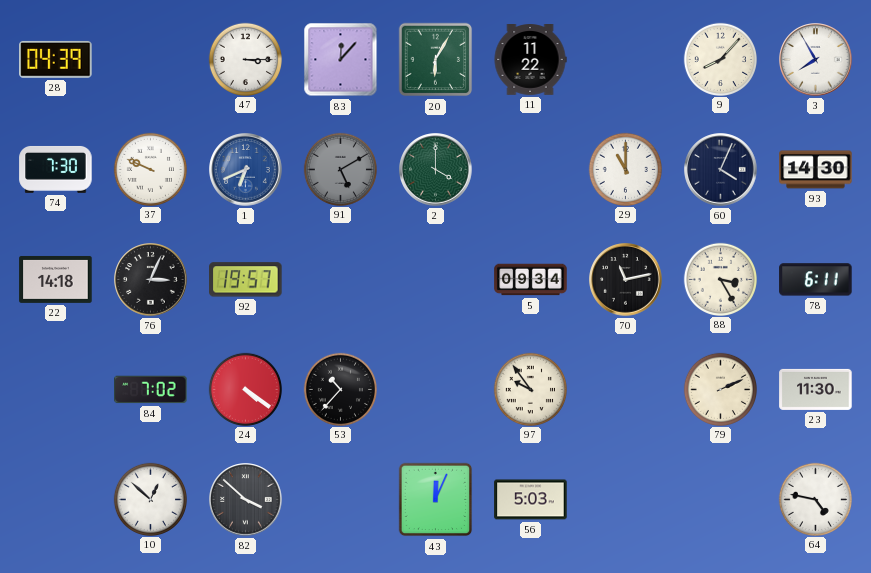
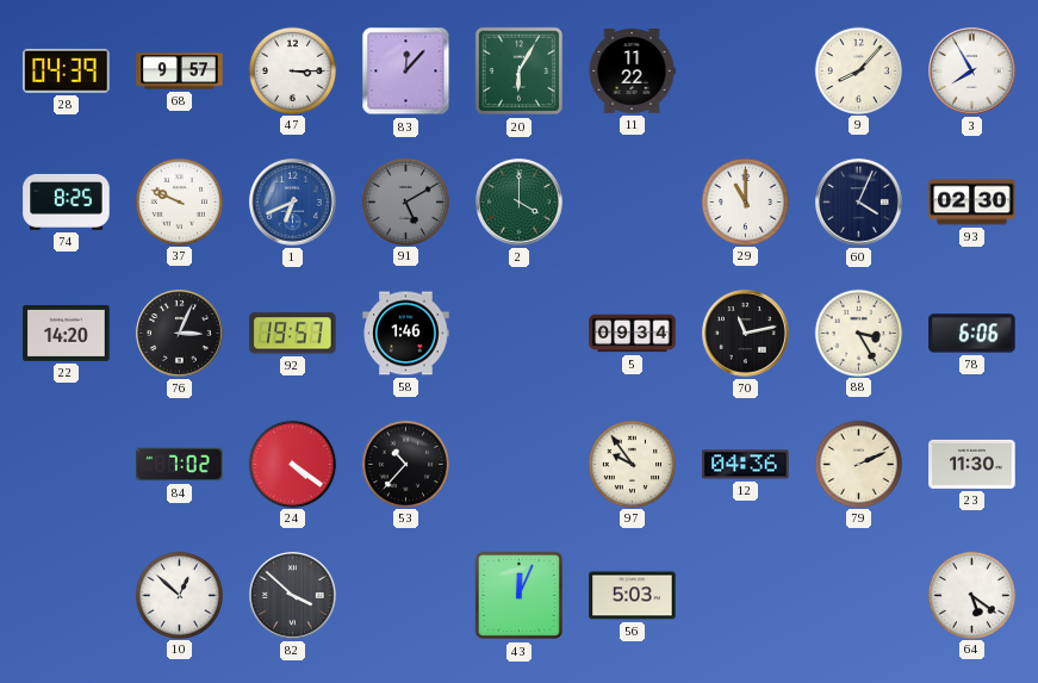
68: none -> 9:57 (180, 72)
74: 7:30 -> 8:25 (67, 201)
93: 14:30 -> 02:30 (972, 203)
22: 14:18 -> 14:20 (67, 333)
58: none -> 1:46 (406, 334)
78: 6:11 -> 6:06 (972, 334)
12: none -> 04:36 (746, 465)
64: 4:47 -> 5:21 (971, 595)
